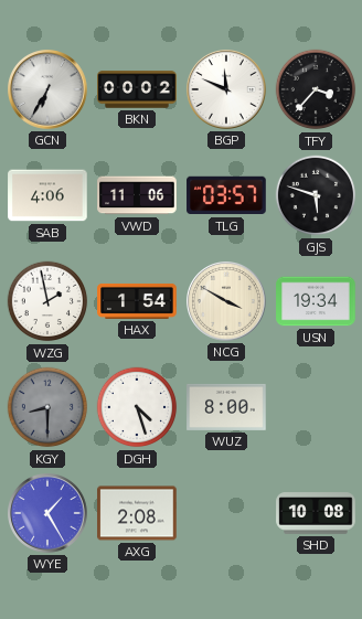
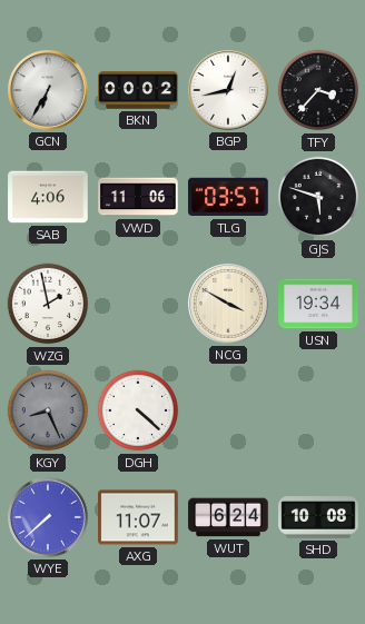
BGP: 11:49 -> 12:43 (229, 91)
HAX: 1:54 -> none (137, 301)
KGY: 8:30 -> 8:26 (48, 410)
DGH: 4:27 -> 4:22 (138, 410)
WUZ: 8:00 -> none (226, 407)
WYE: 1:25 -> 7:38 (49, 518)
AXG: 2:08 -> 11:07 (138, 517)
WUT: none -> 6:24 (228, 517)
